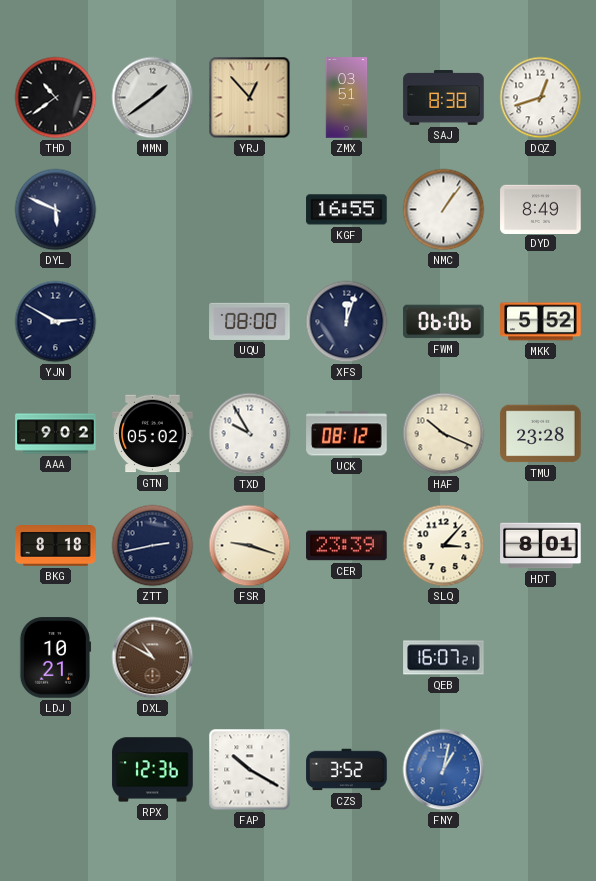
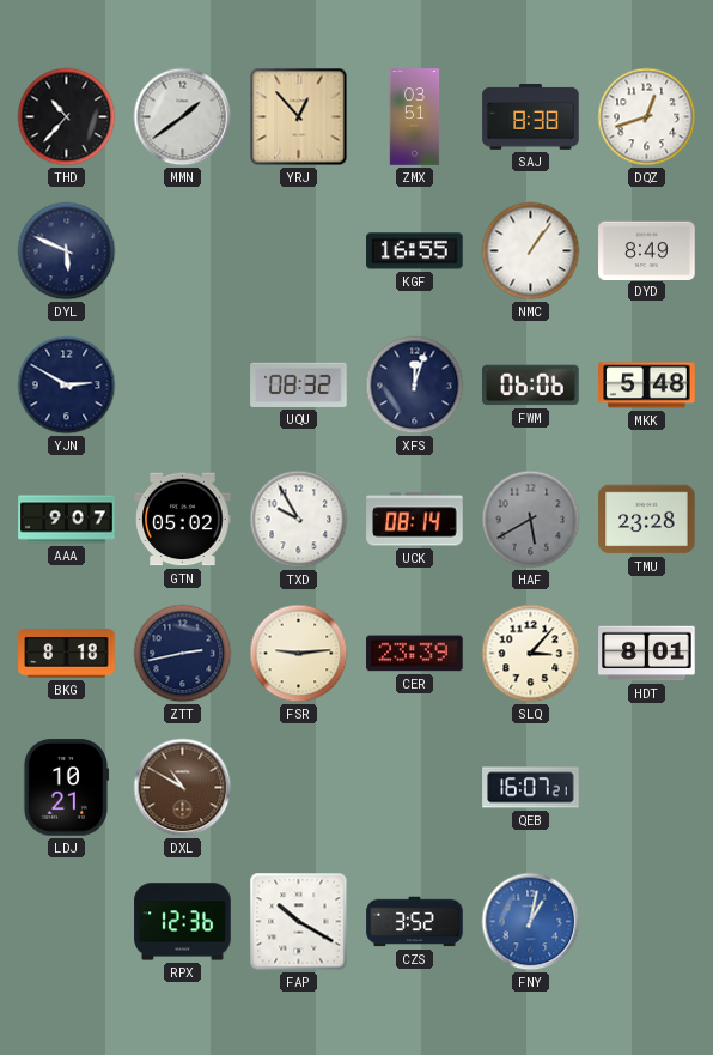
THD: 10:39 -> 10:37 (67, 117)
UQU: 08:00 -> 08:32 (299, 384)
MKK: 5:52 -> 5:48 (647, 386)
AAA: 9:02 -> 9:07 (67, 520)
UCK: 08:12 -> 08:14 (415, 520)
HAF: 10:19 -> 5:40 (531, 520)
HAF dial: cream -> grey (531, 520)
FSR: 9:18 -> 9:14 (299, 654)
